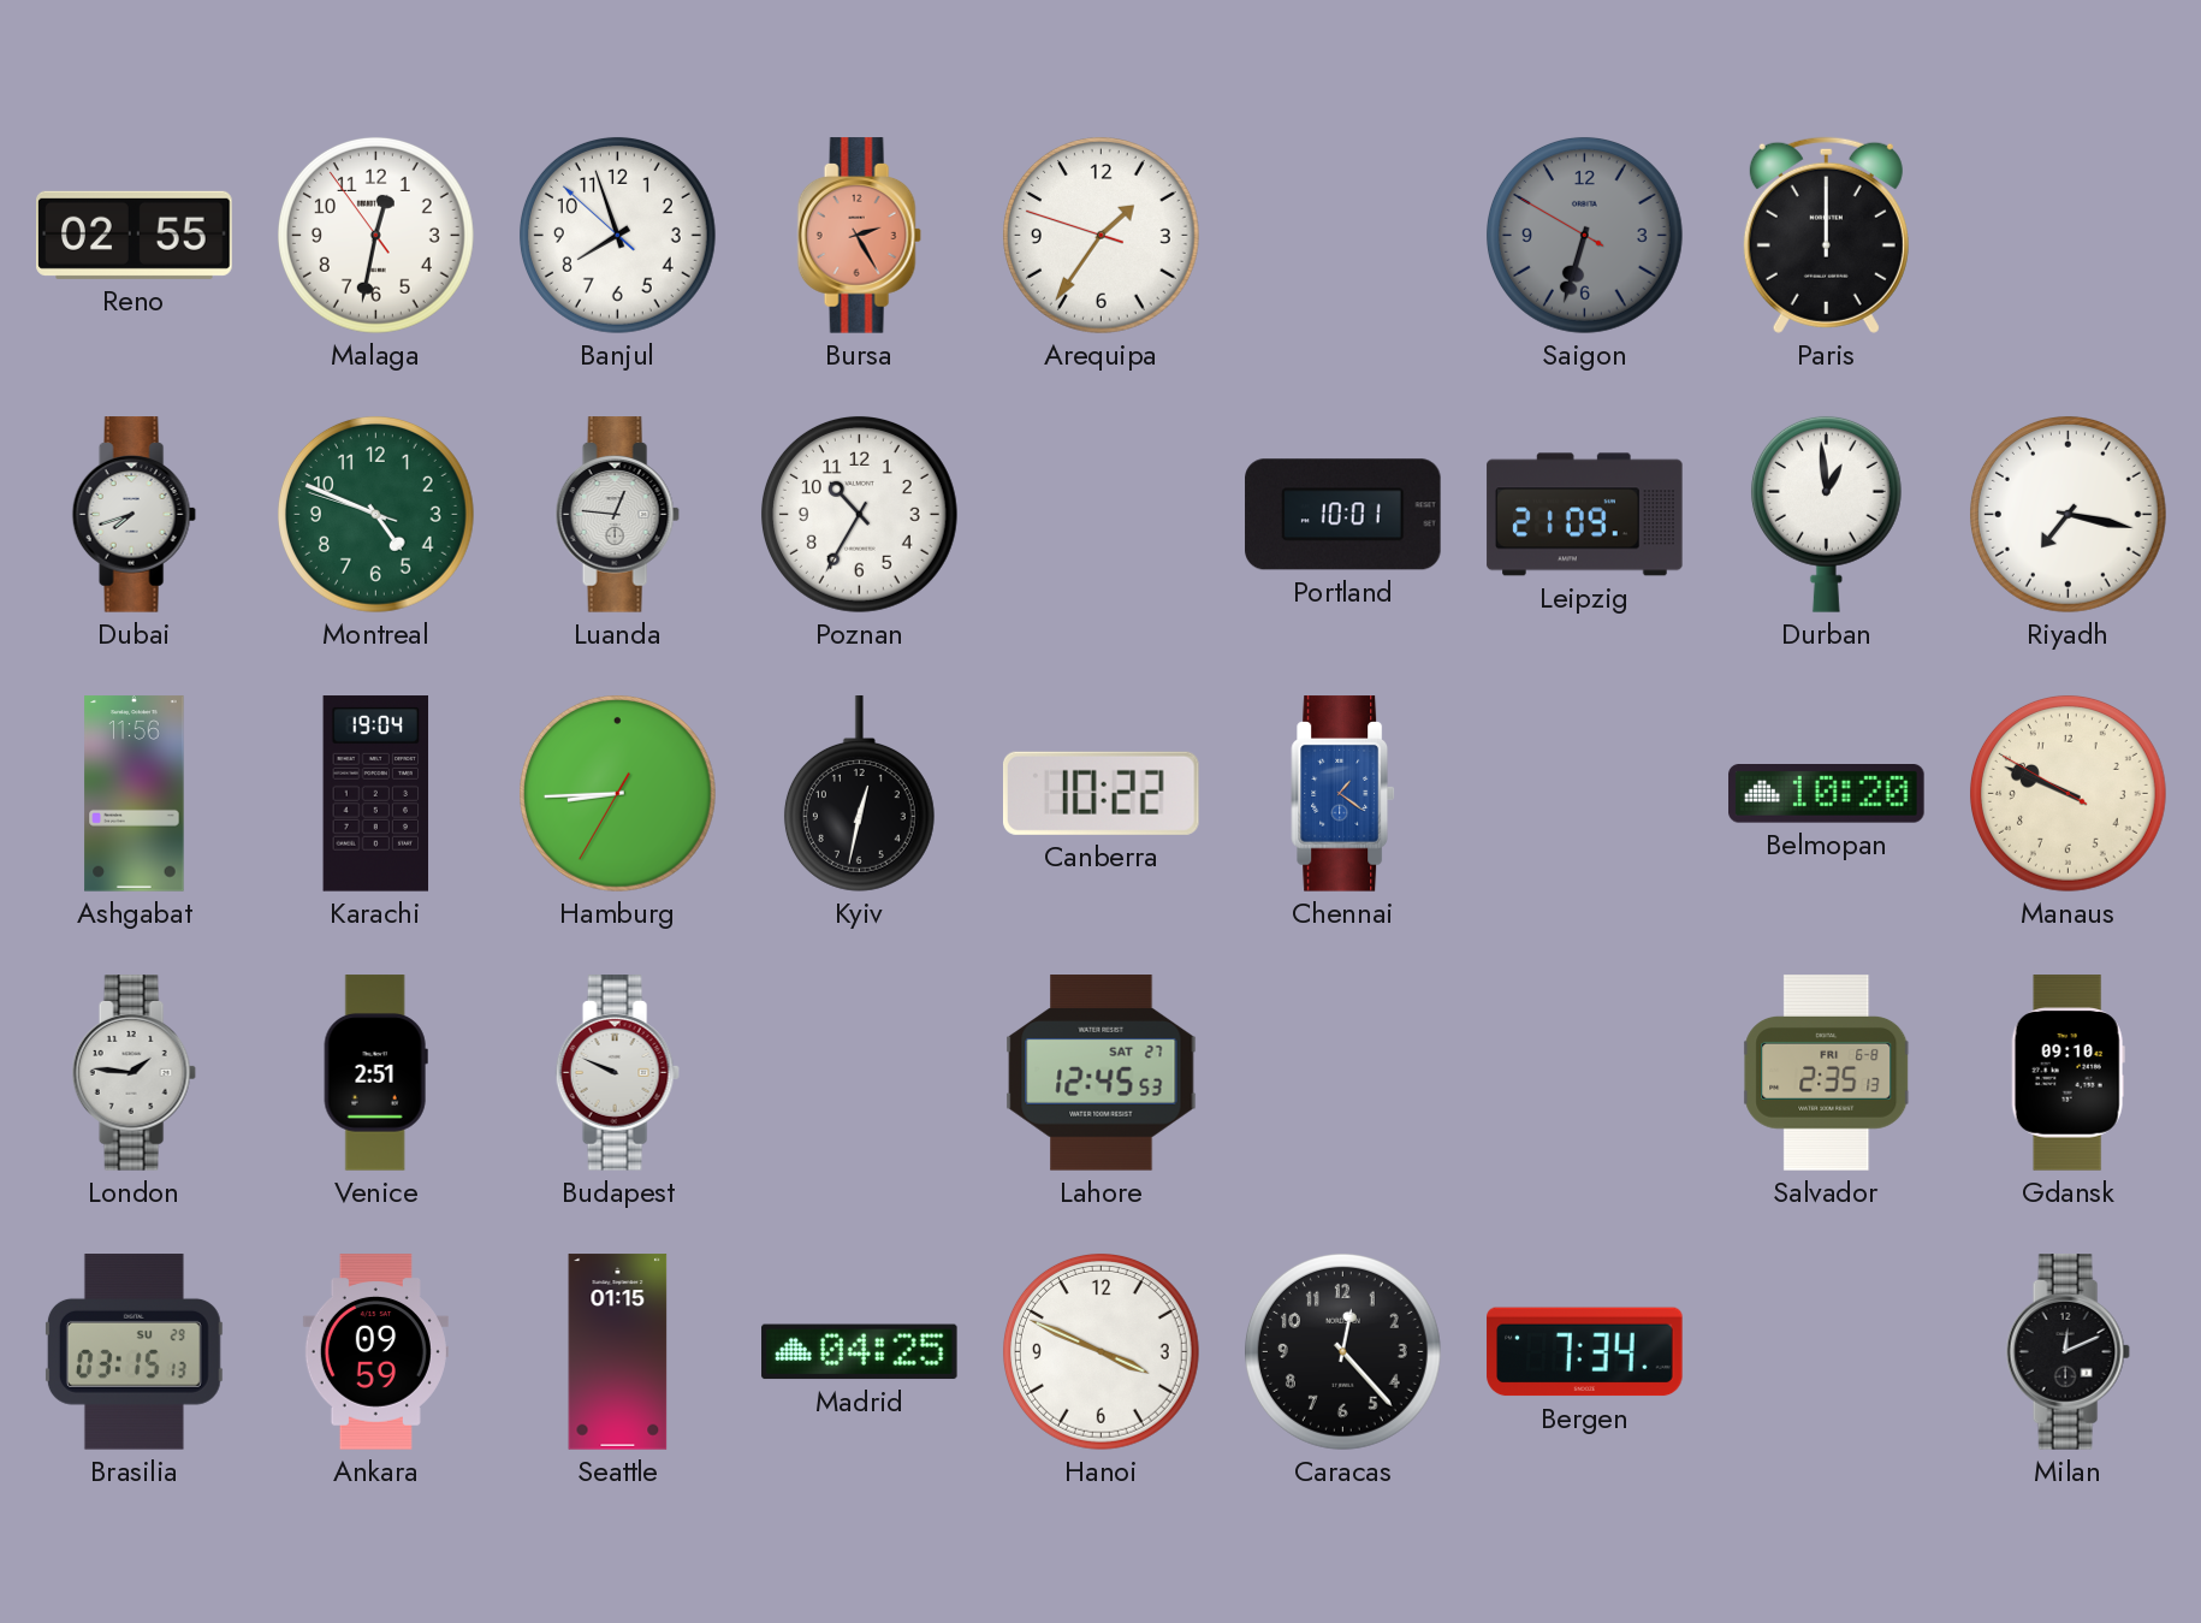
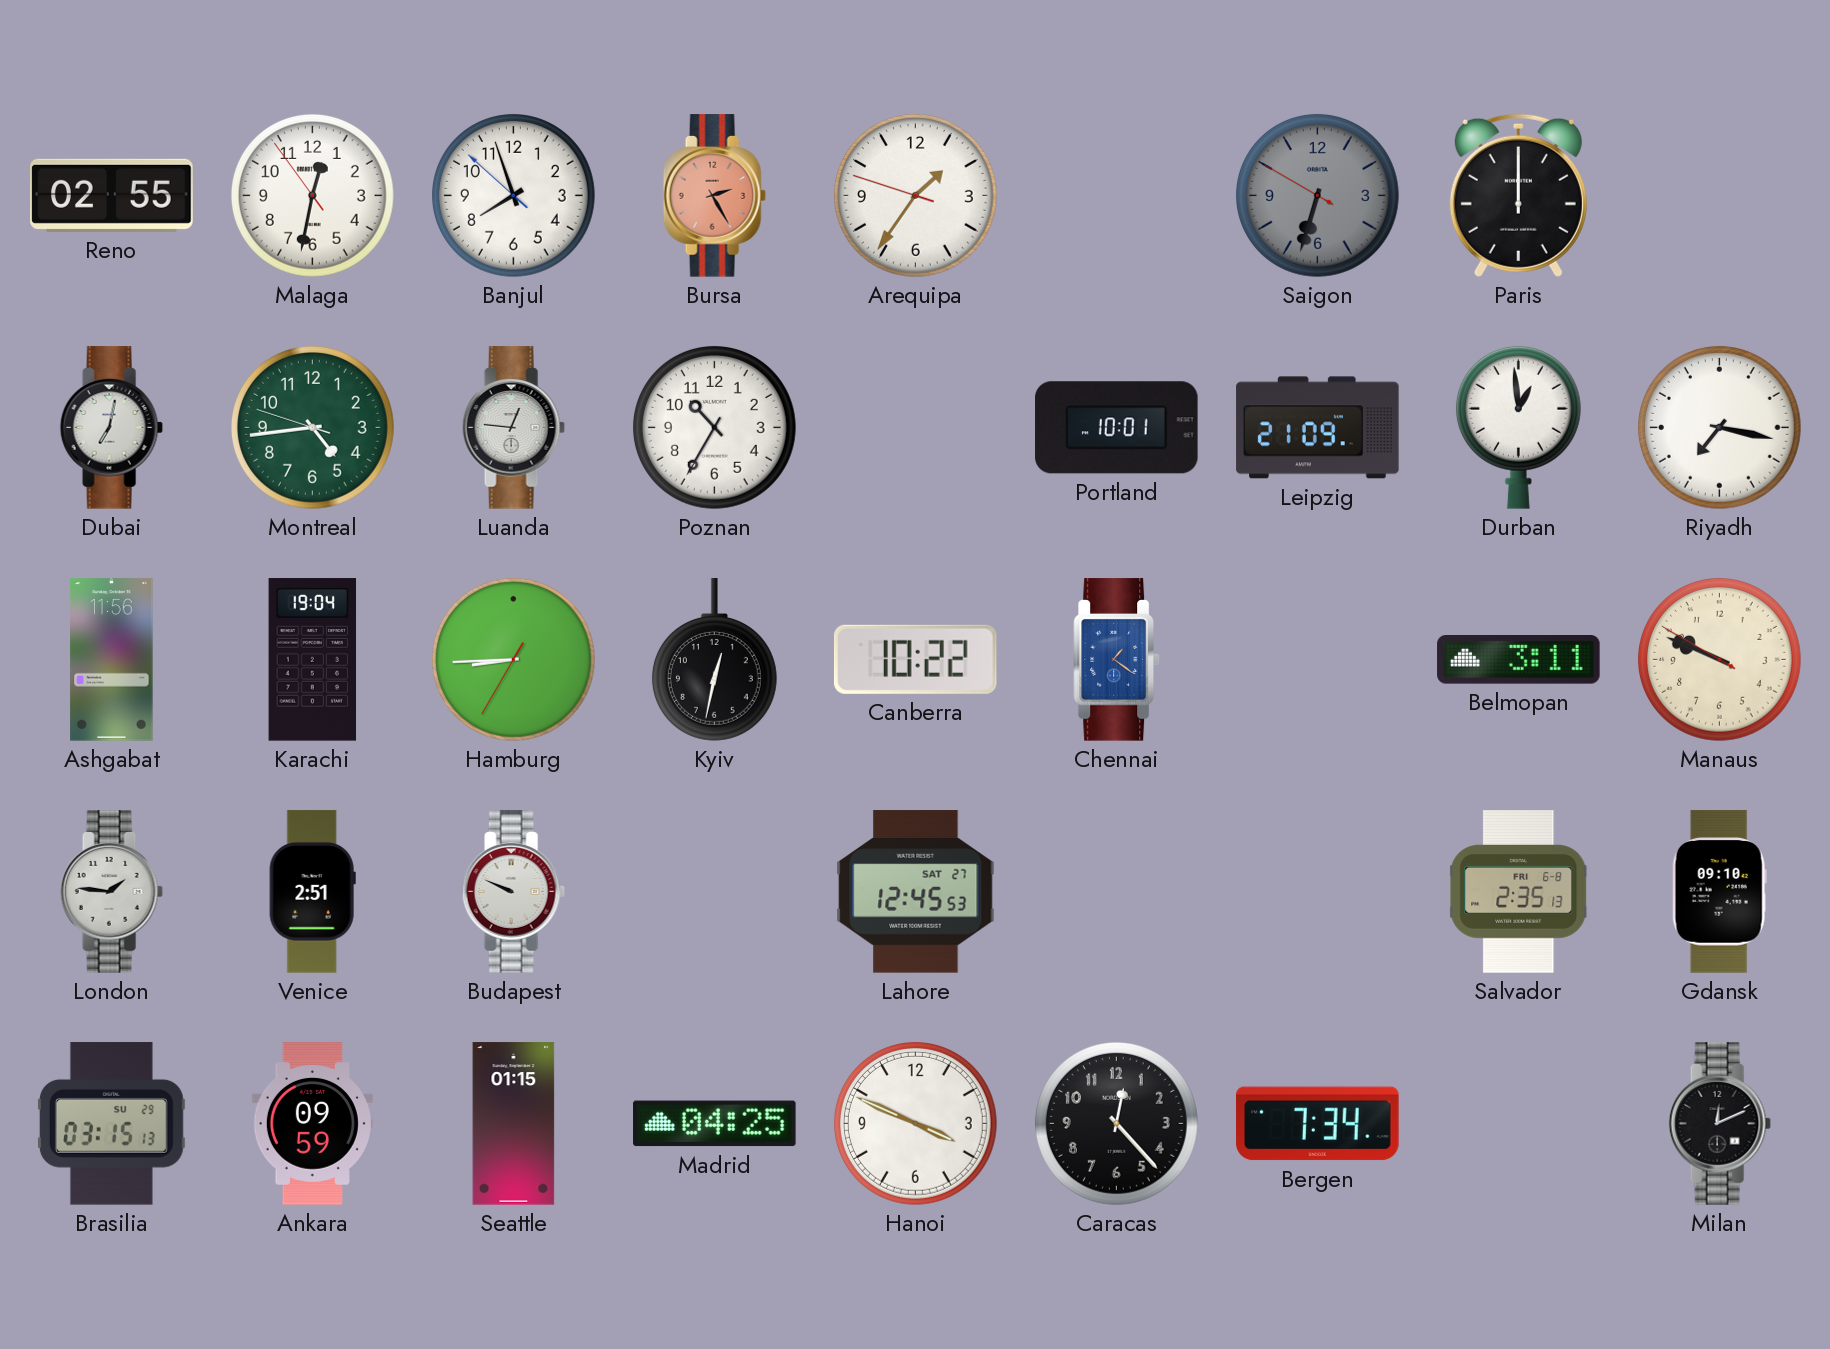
Dubai: 7:42 -> 7:02 (111, 428)
Montreal: 4:48 -> 4:43 (312, 427)
Belmopan: 10:20 -> 3:11 (1519, 660)
